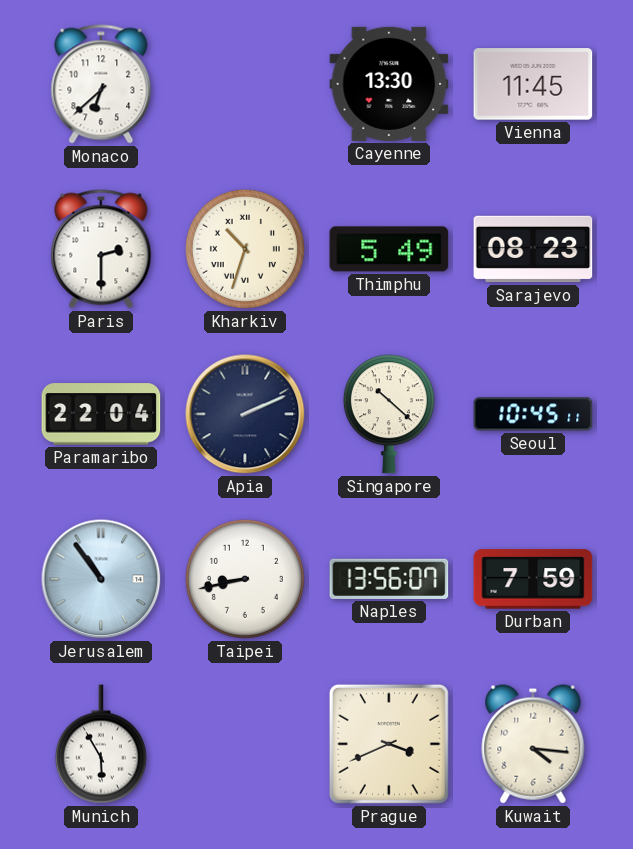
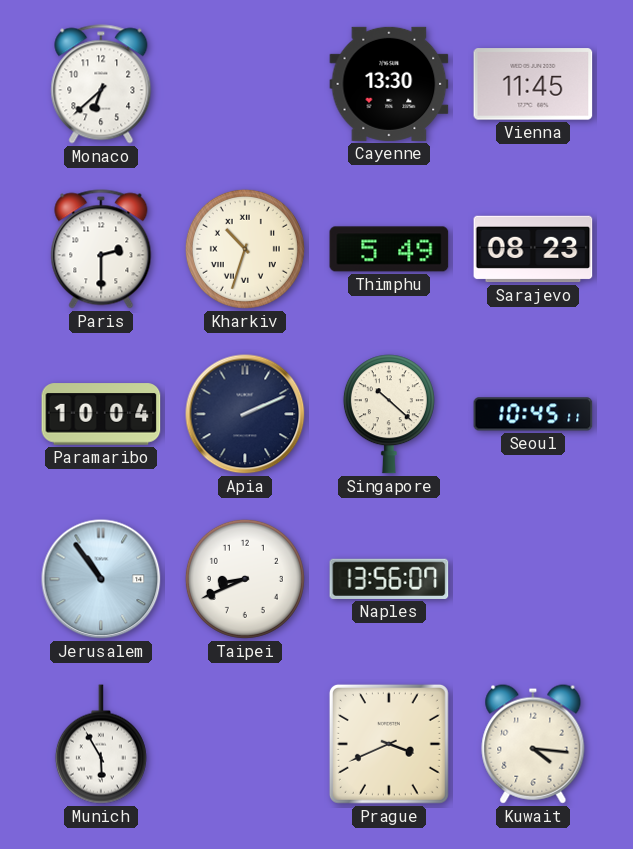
Paramaribo: 22:04 -> 10:04 (101, 414)
Taipei: 8:43 -> 8:41 (245, 579)
Durban: 7:59 -> none (533, 579)
